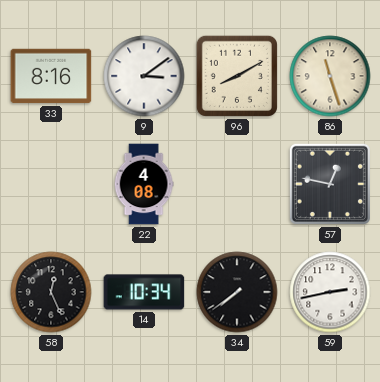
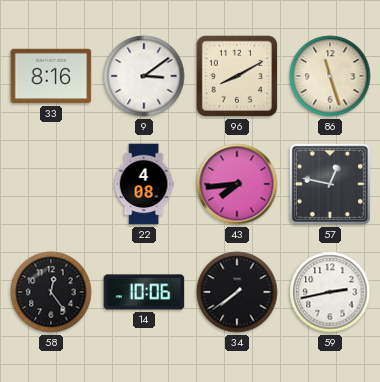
43: none -> 7:44 (237, 184)
58: 12:26 -> 12:24 (51, 292)
14: 10:34 -> 10:06 (144, 292)
